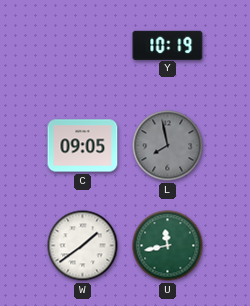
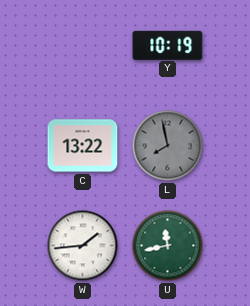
C: 09:05 -> 13:22 (83, 146)
W: 1:39 -> 1:44 (83, 246)
